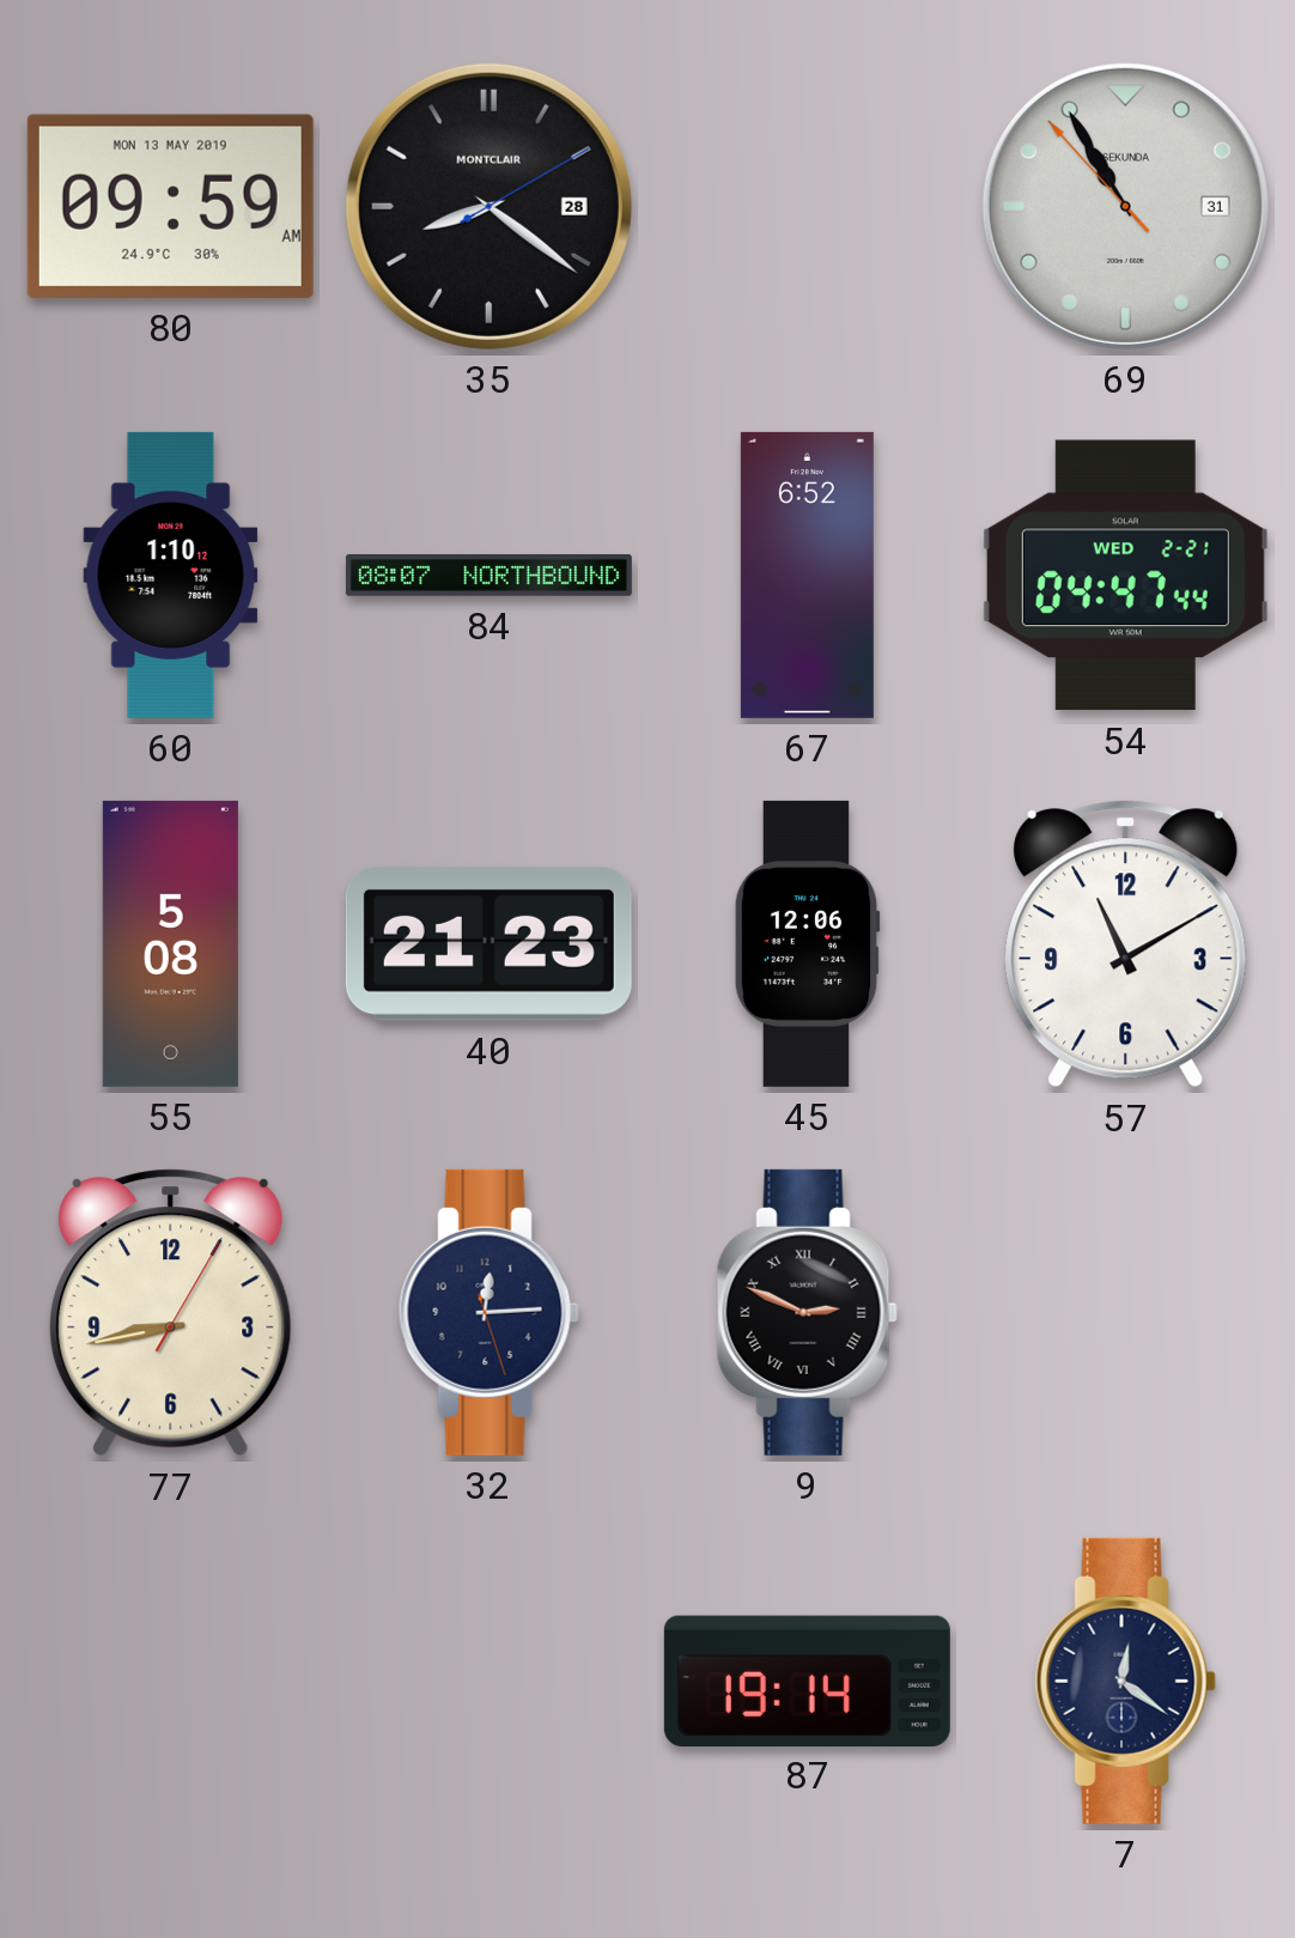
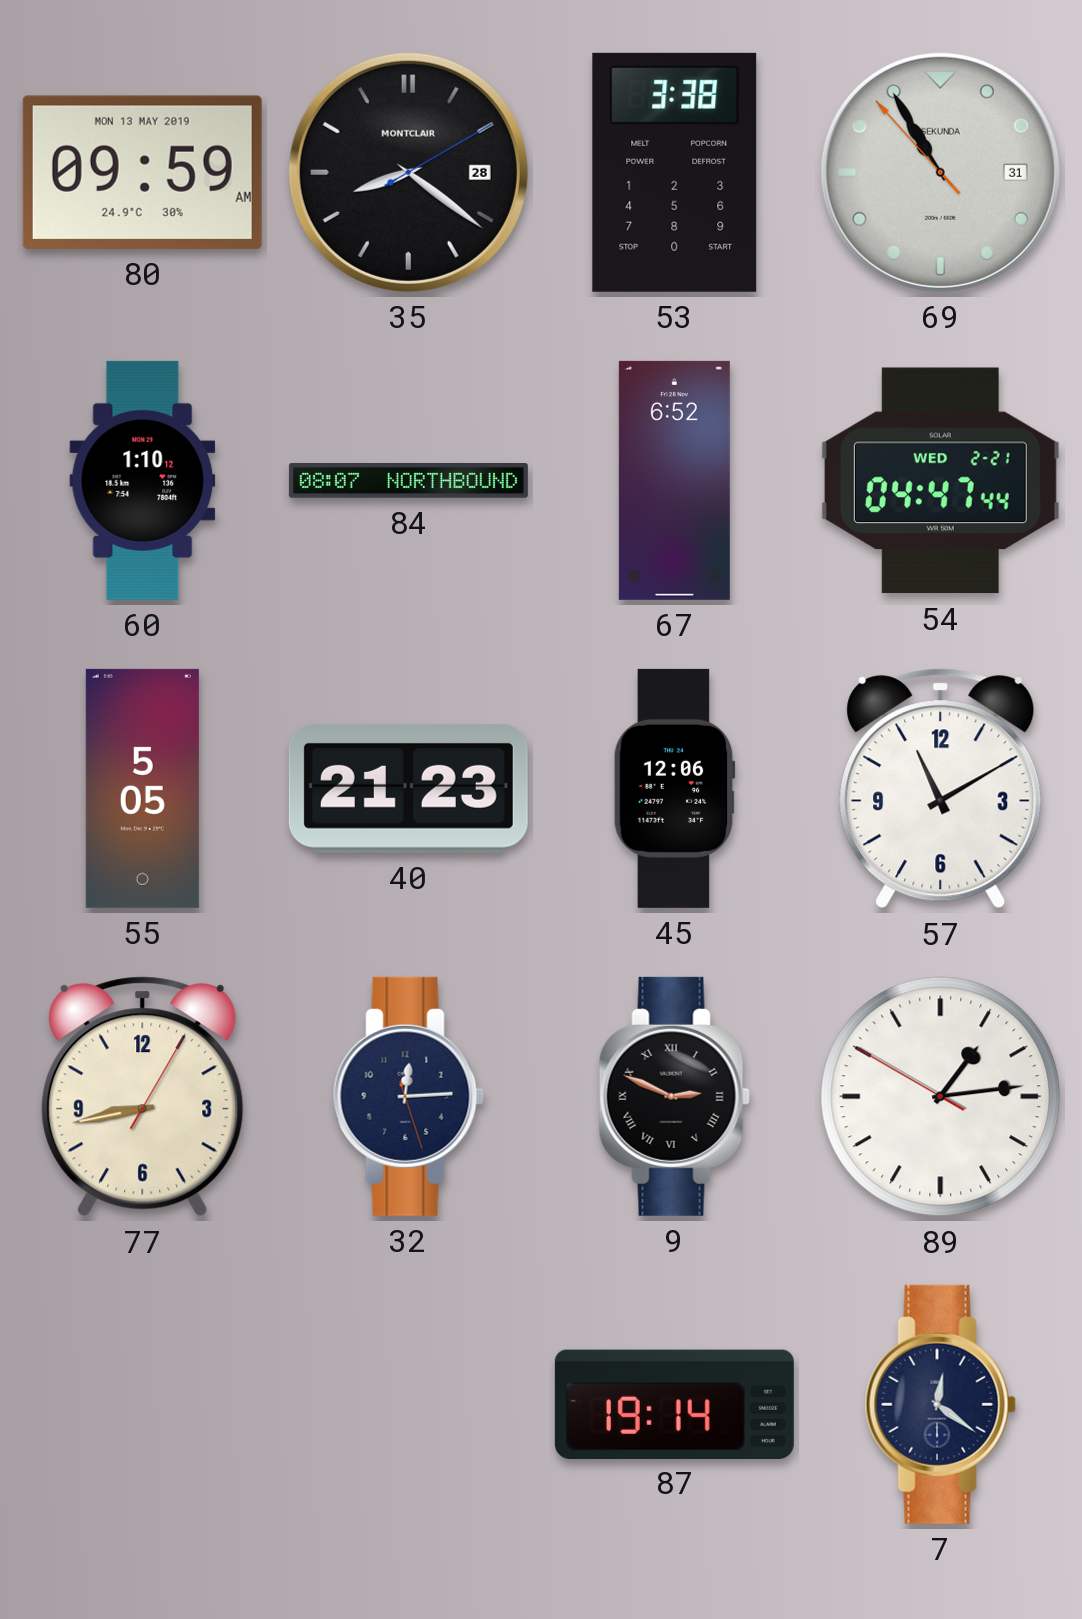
53: none -> 3:38 (675, 172)
55: 5:08 -> 5:05 (142, 788)
89: none -> 1:13 (941, 1097)
